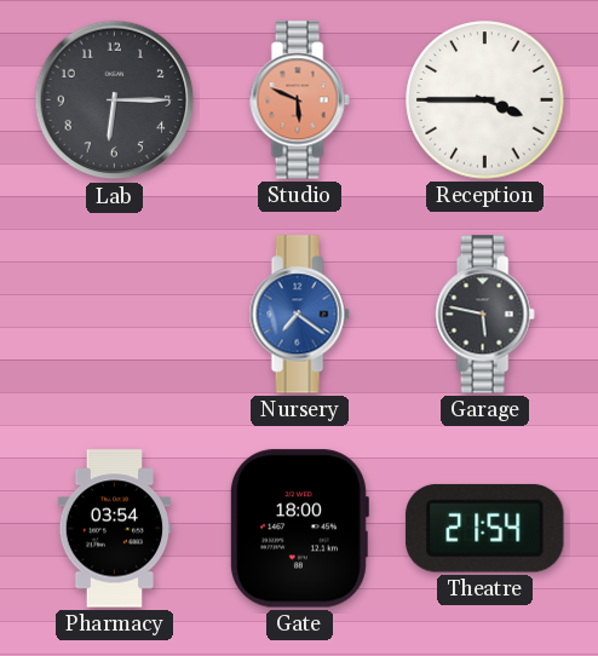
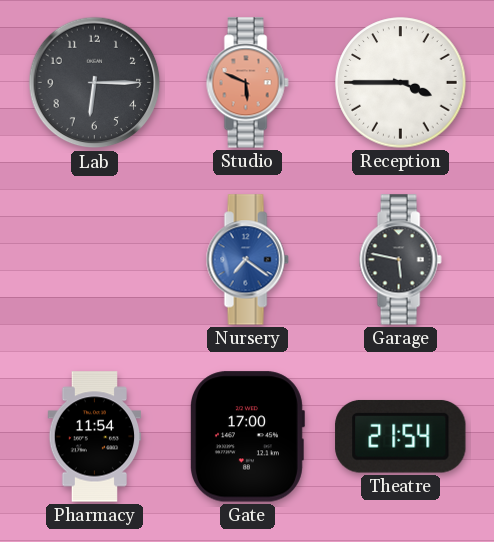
Pharmacy: 03:54 -> 11:54 (95, 437)
Gate: 18:00 -> 17:00 (247, 437)
